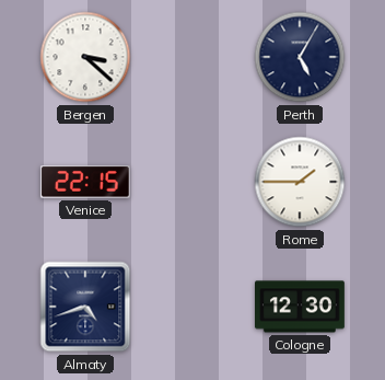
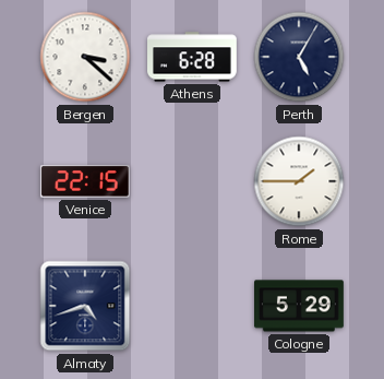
Athens: none -> 6:28 (193, 57)
Cologne: 12:30 -> 5:29 (300, 306)
